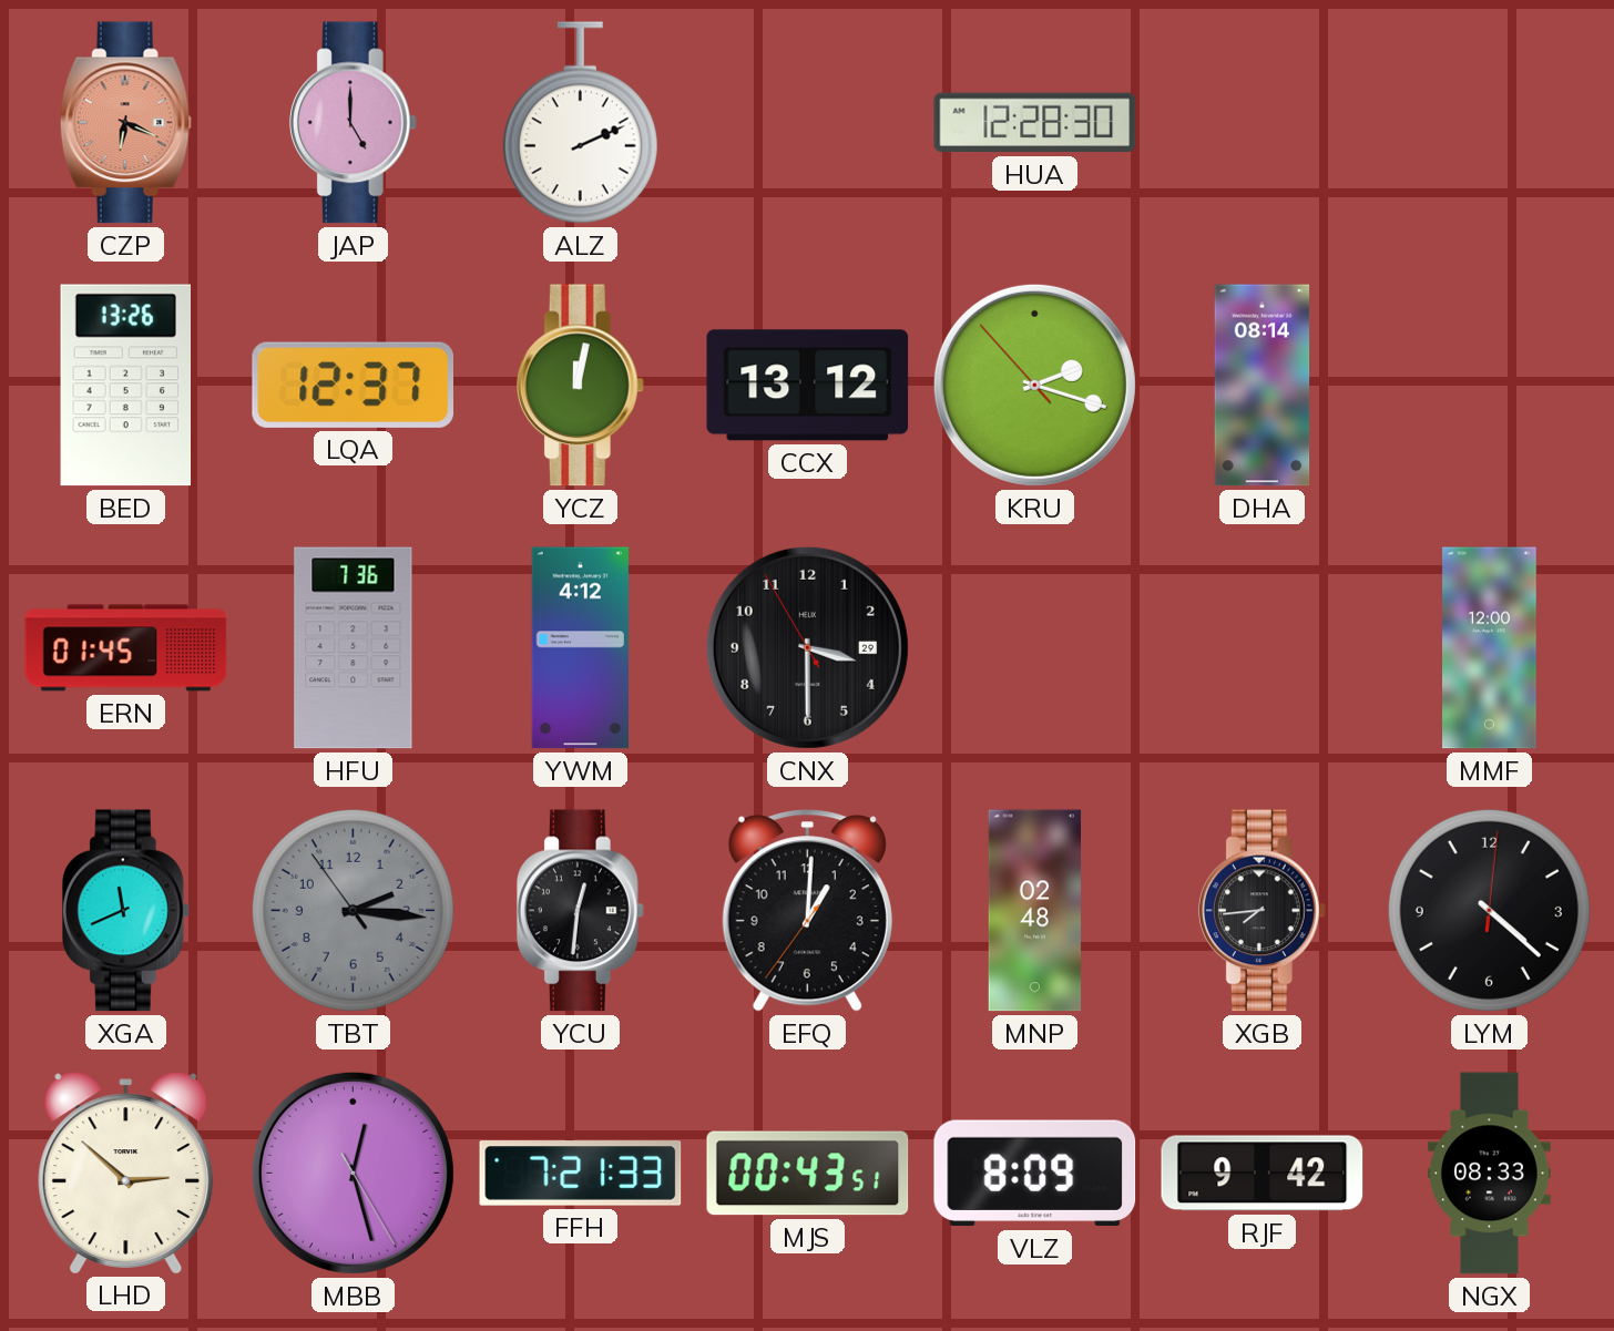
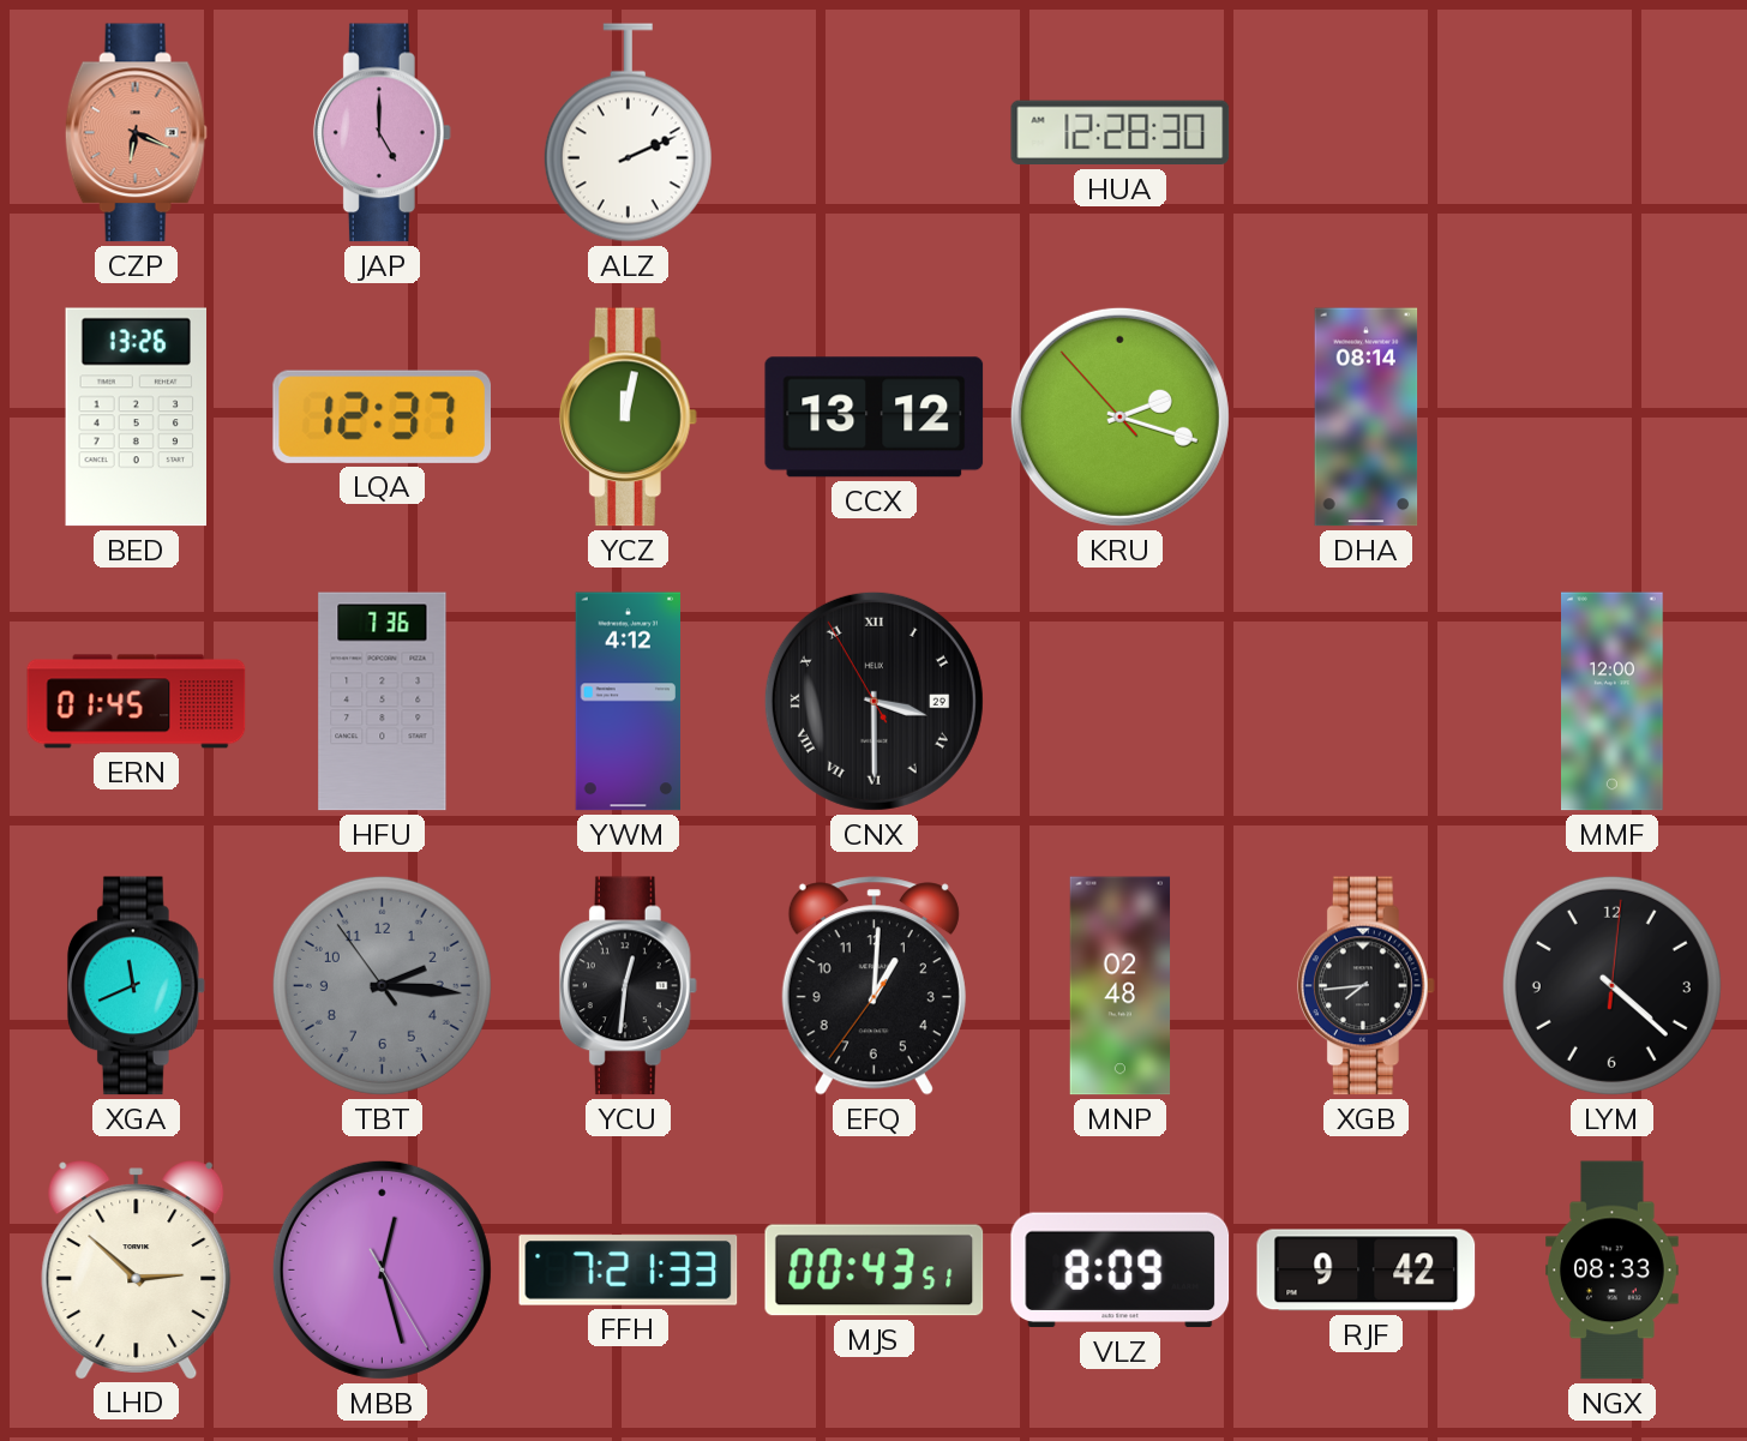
CNX numerals: Arabic -> Roman (873, 701)
